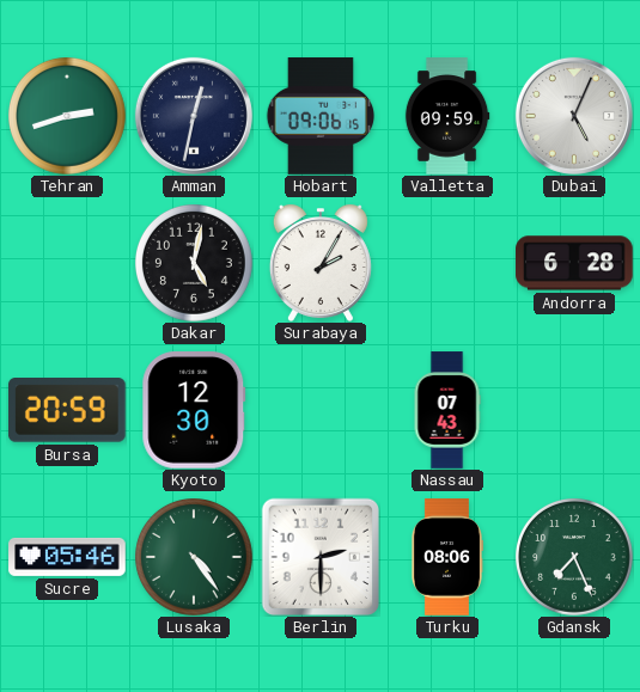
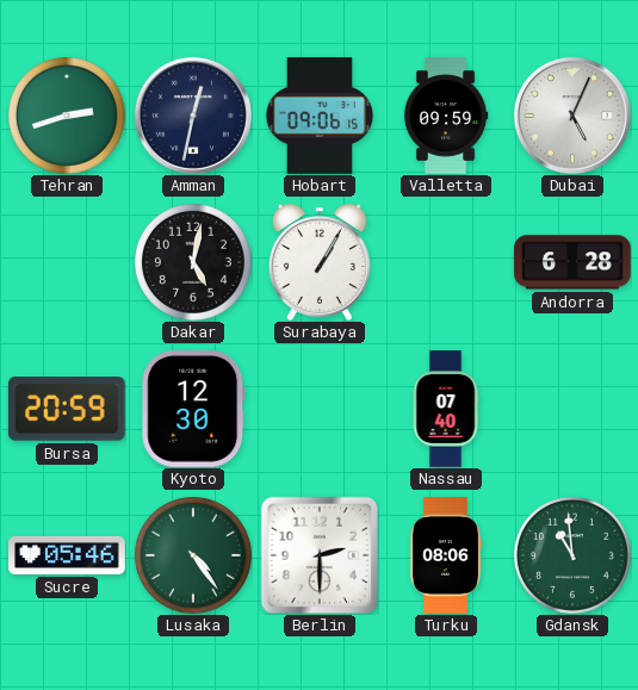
Surabaya: 2:05 -> 1:05 (320, 262)
Nassau: 07:43 -> 07:40 (446, 409)
Gdansk: 7:26 -> 10:59 (574, 557)
